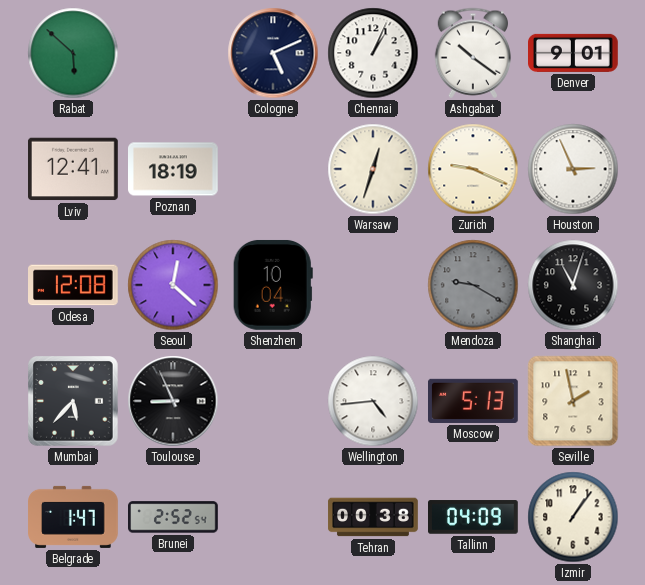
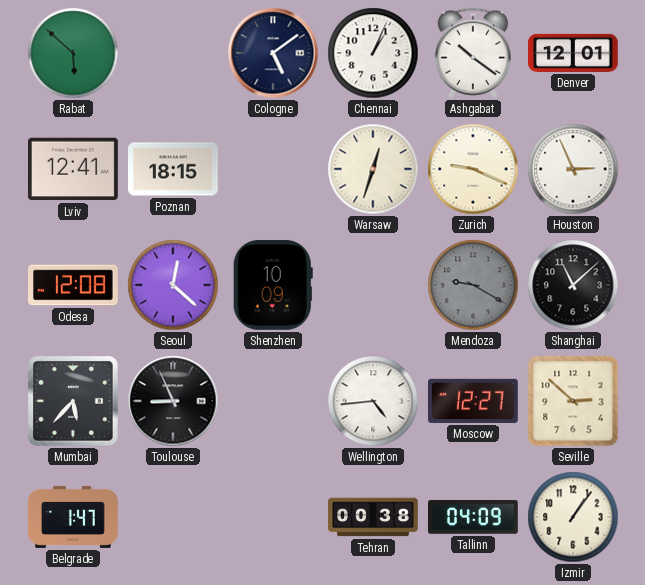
Cologne: 5:11 -> 5:09 (273, 53)
Denver: 9:01 -> 12:01 (574, 53)
Poznan: 18:19 -> 18:15 (174, 169)
Shenzhen: 10:04 -> 10:09 (273, 285)
Shanghai: 11:03 -> 11:08 (573, 285)
Moscow: 5:13 -> 12:27 (474, 401)
Seville: 1:58 -> 2:52 (573, 401)
Brunei: 2:52 -> none (173, 517)
